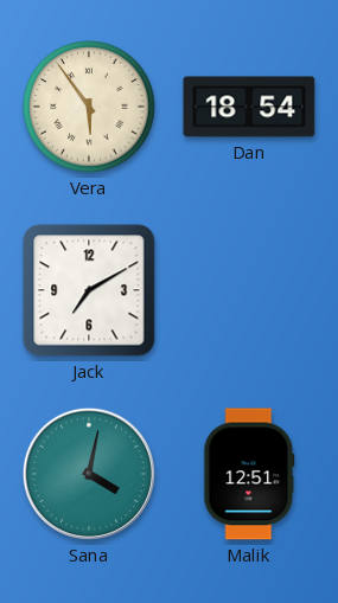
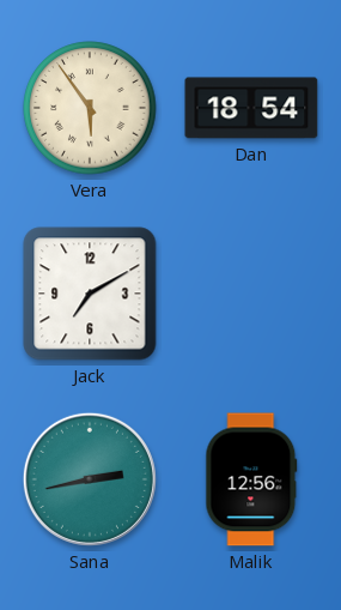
Sana: 4:02 -> 2:43 (90, 479)
Malik: 12:51 -> 12:56 (251, 479)
